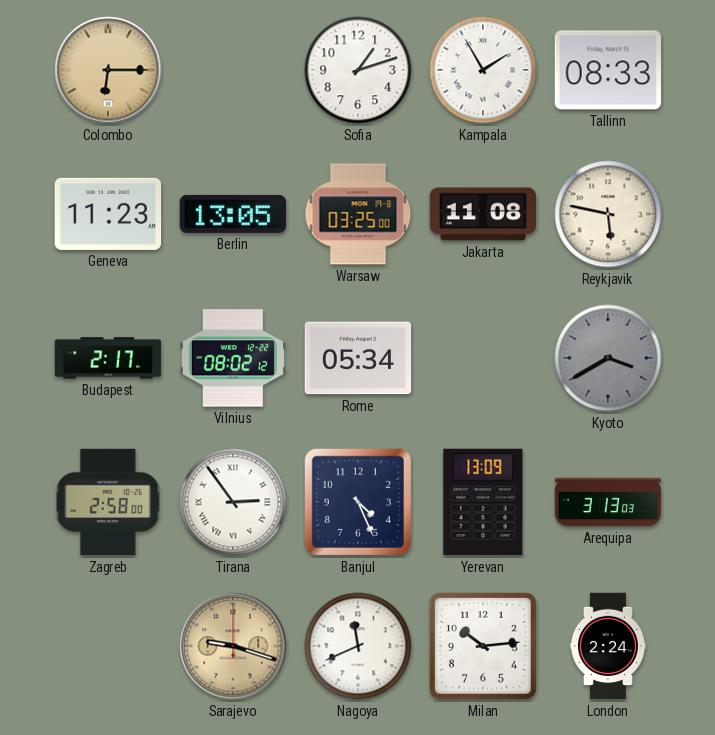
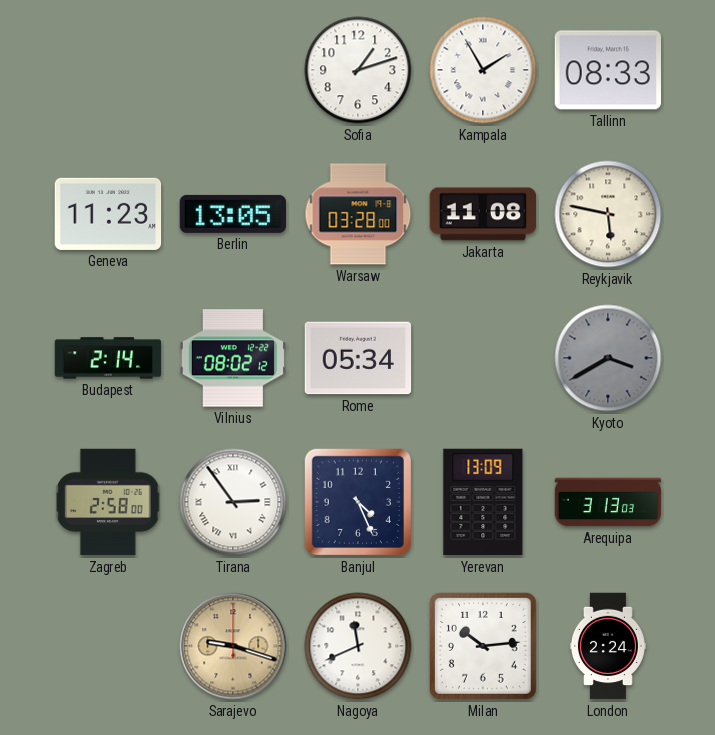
Colombo: 6:15 -> none (108, 70)
Warsaw: 03:25 -> 03:28 (358, 214)
Budapest: 2:17 -> 2:14 (108, 358)
